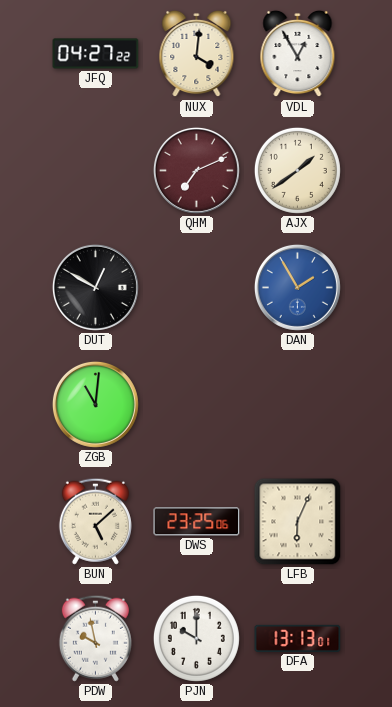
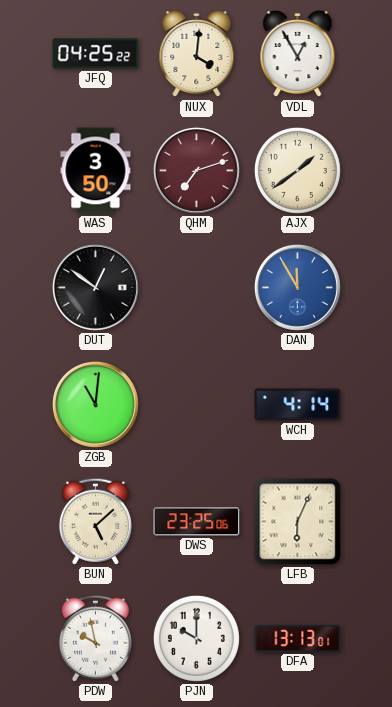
JFQ: 04:27 -> 04:25 (96, 54)
WAS: none -> 3:50 (96, 171)
QHM: 7:11 -> 7:12 (196, 170)
DUT: 12:50 -> 12:51 (95, 287)
DAN: 1:55 -> 11:55 (297, 287)
WCH: none -> 4:14 (298, 405)
